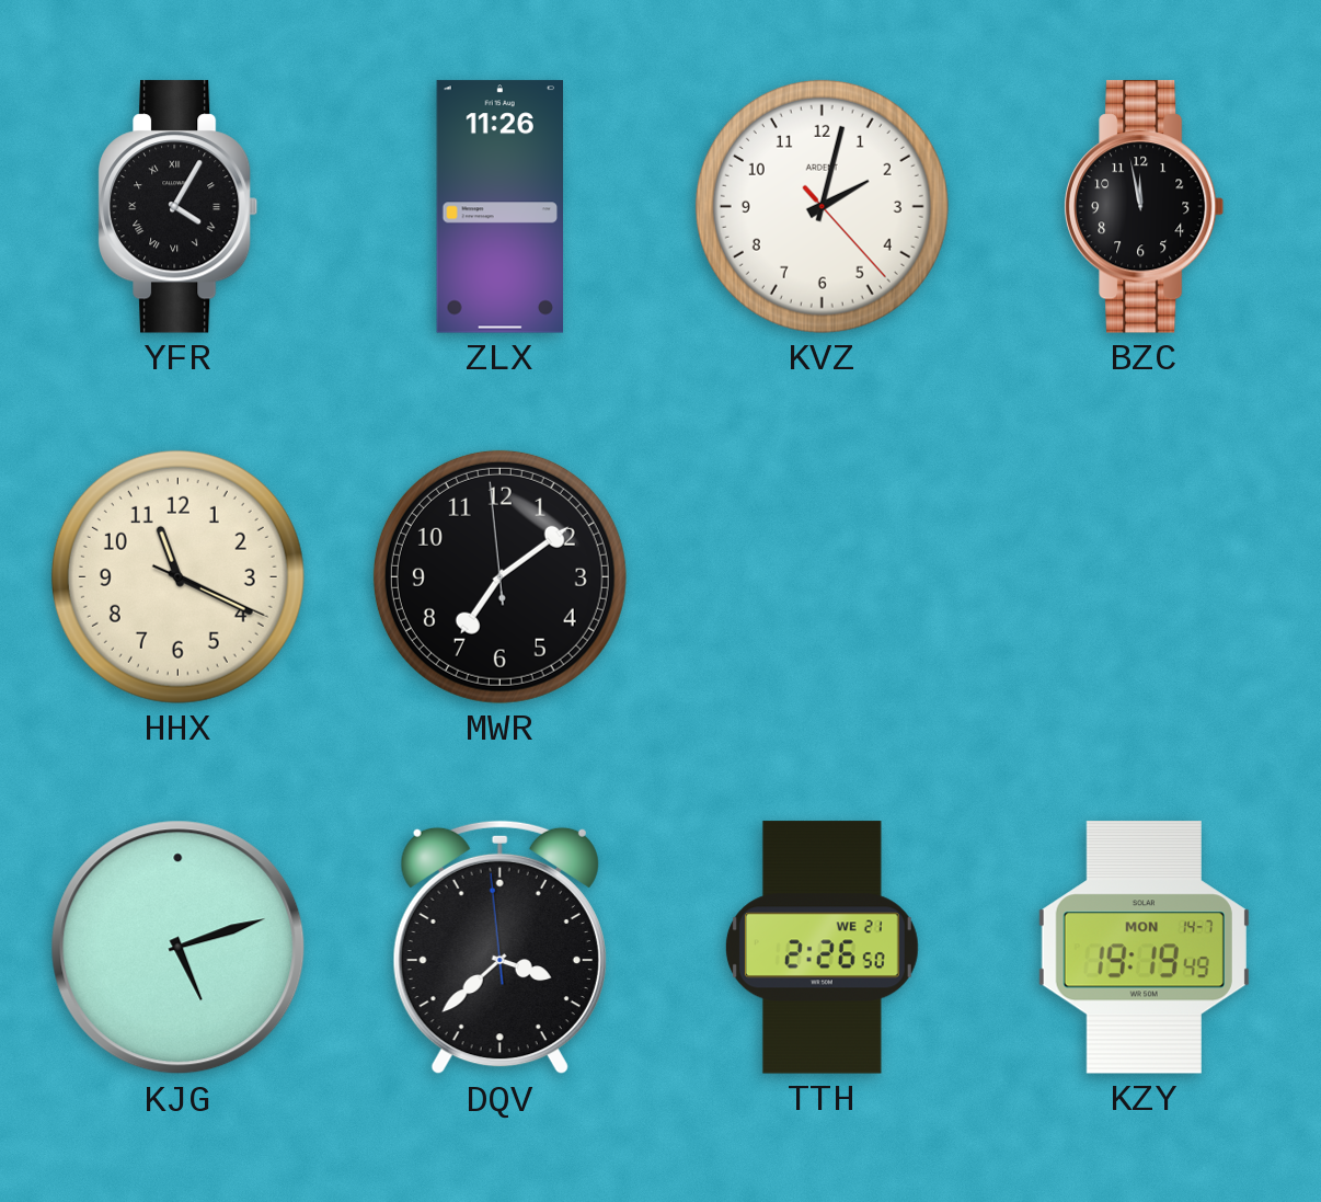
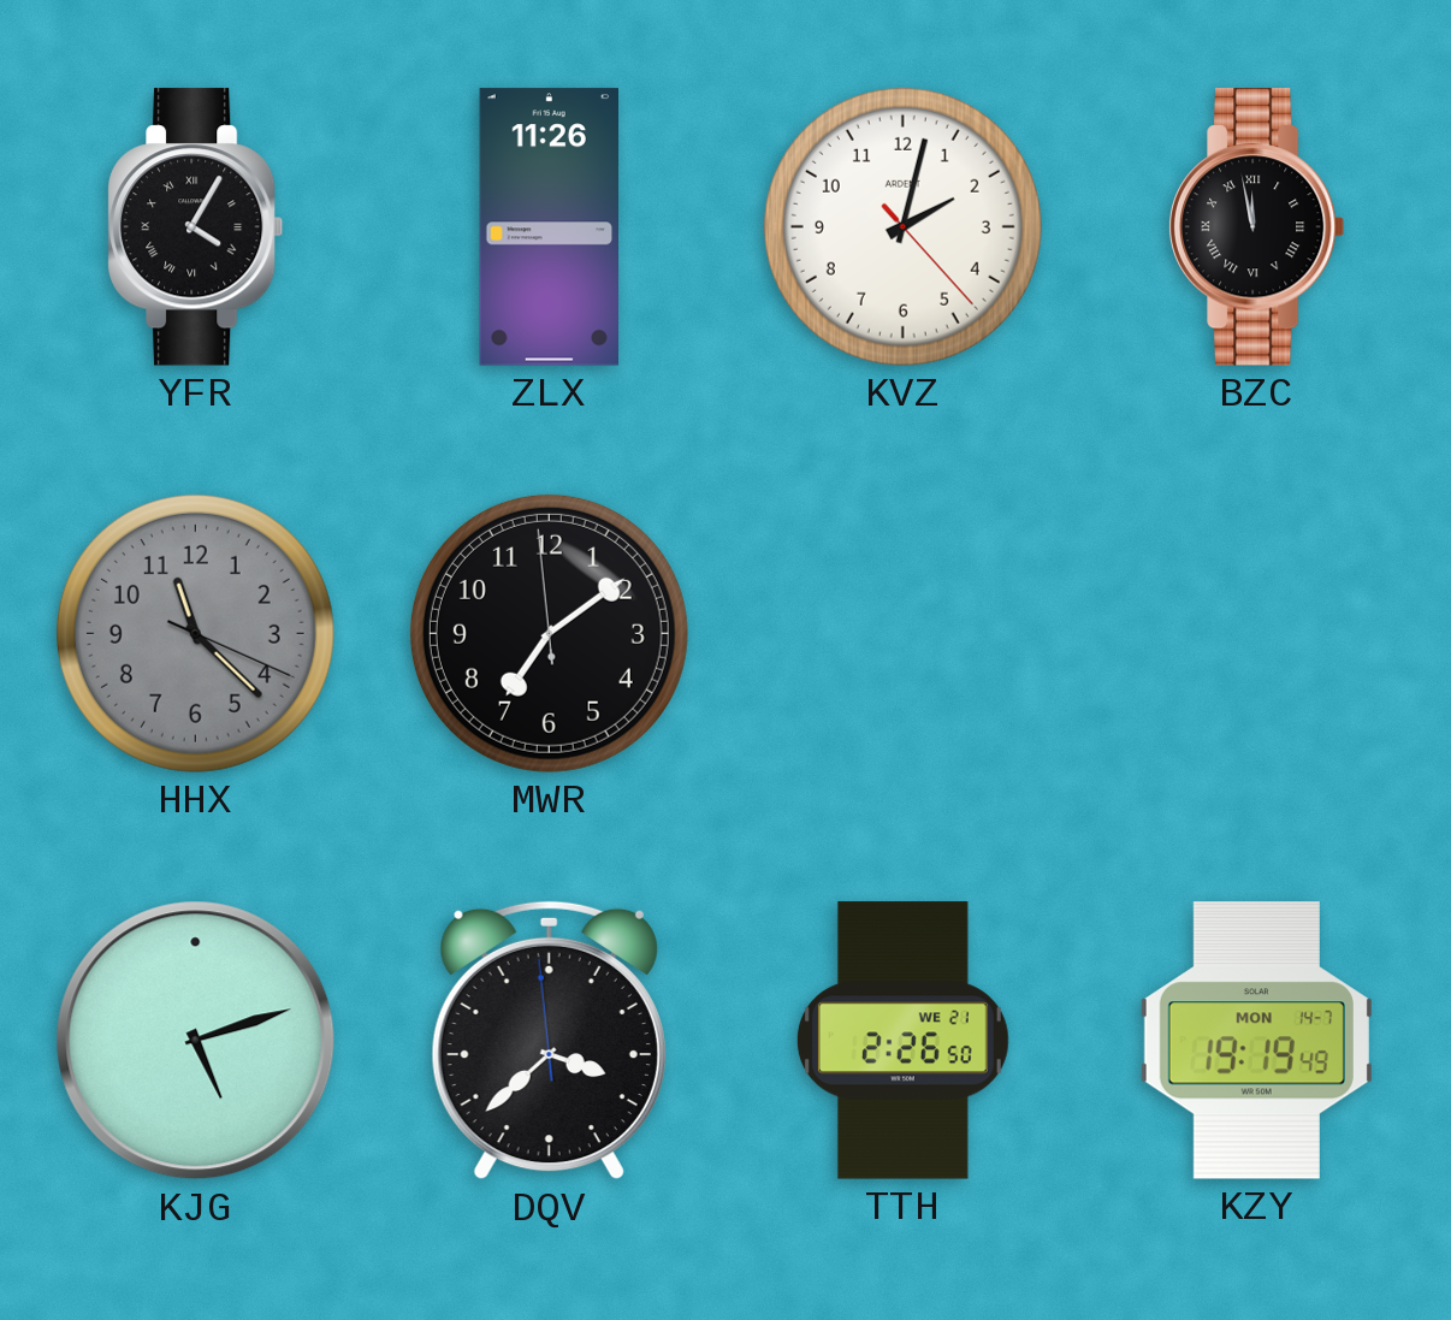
BZC numerals: Arabic -> Roman (1257, 227)
HHX: 11:19 -> 11:22 (195, 633)
HHX dial: cream -> grey (195, 633)
